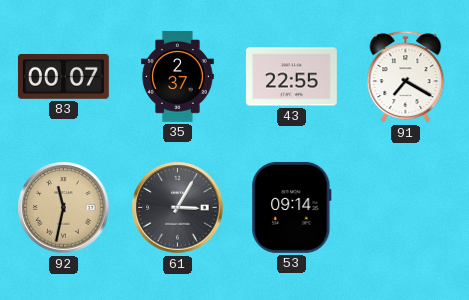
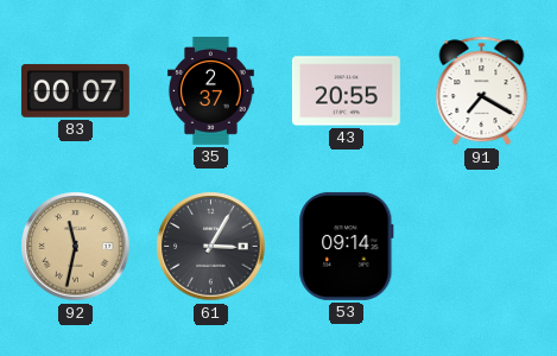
43: 22:55 -> 20:55 (346, 91)
